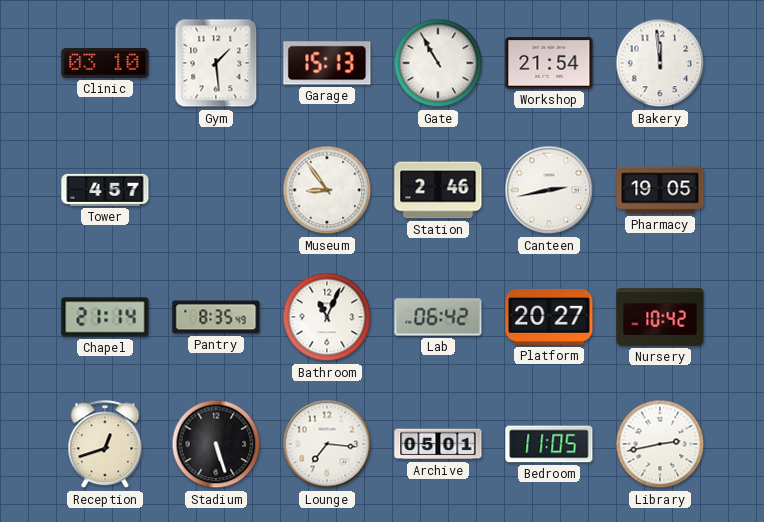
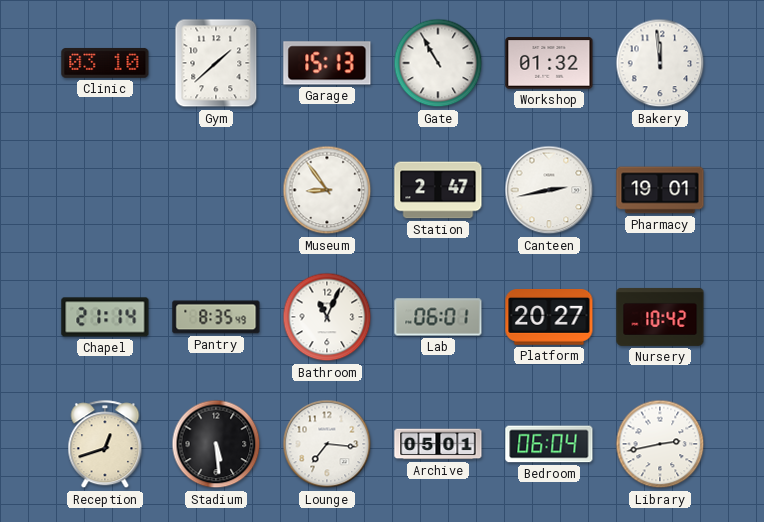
Gym: 1:29 -> 1:38 (216, 63)
Workshop: 21:54 -> 01:32 (549, 63)
Tower: 4:57 -> none (105, 190)
Station: 2:46 -> 2:47 (438, 190)
Pharmacy: 19:05 -> 19:01 (660, 190)
Lab: 06:42 -> 06:01 (438, 317)
Stadium: 5:27 -> 5:29 (216, 444)
Bedroom: 11:05 -> 06:04 (549, 444)
